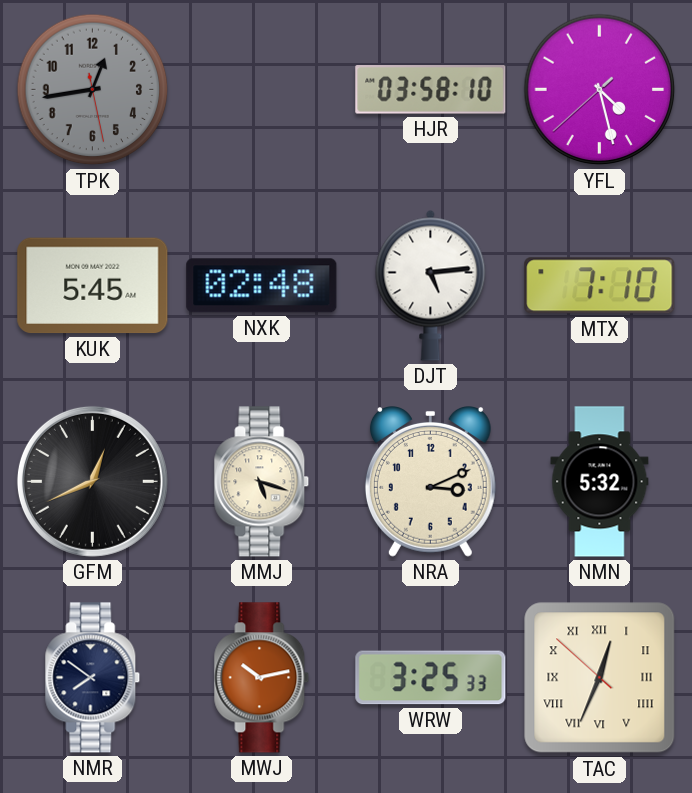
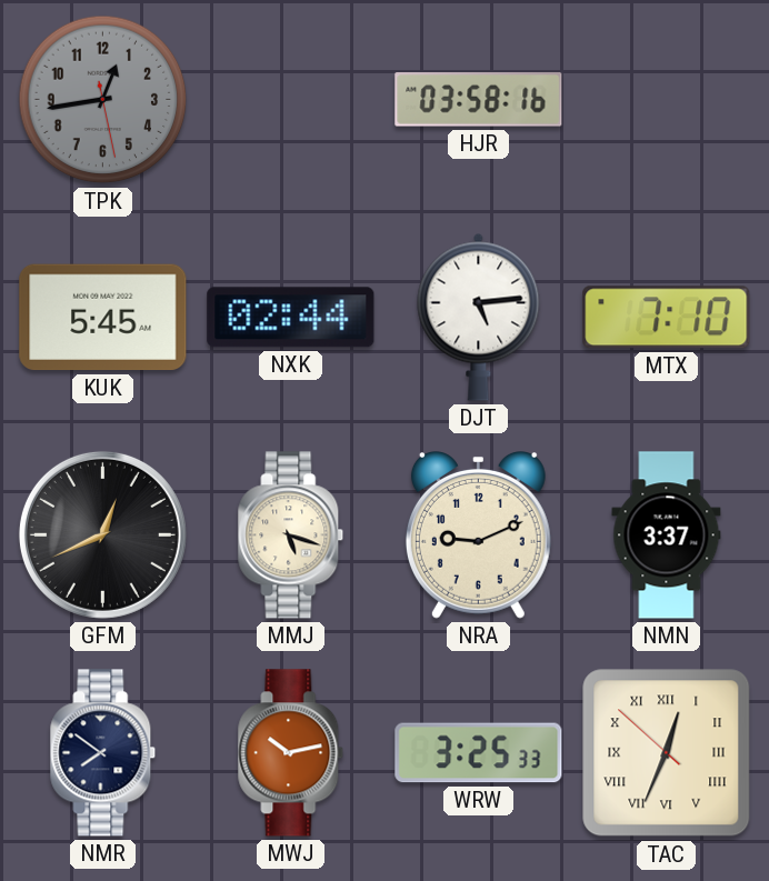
HJR: 03:58:10 -> 03:58:16 (479, 100)
YFL: 4:27 -> none (600, 90)
NXK: 02:48 -> 02:44 (291, 318)
NRA: 3:11 -> 9:11 (478, 535)
NMN: 5:32 -> 3:37 (667, 535)
